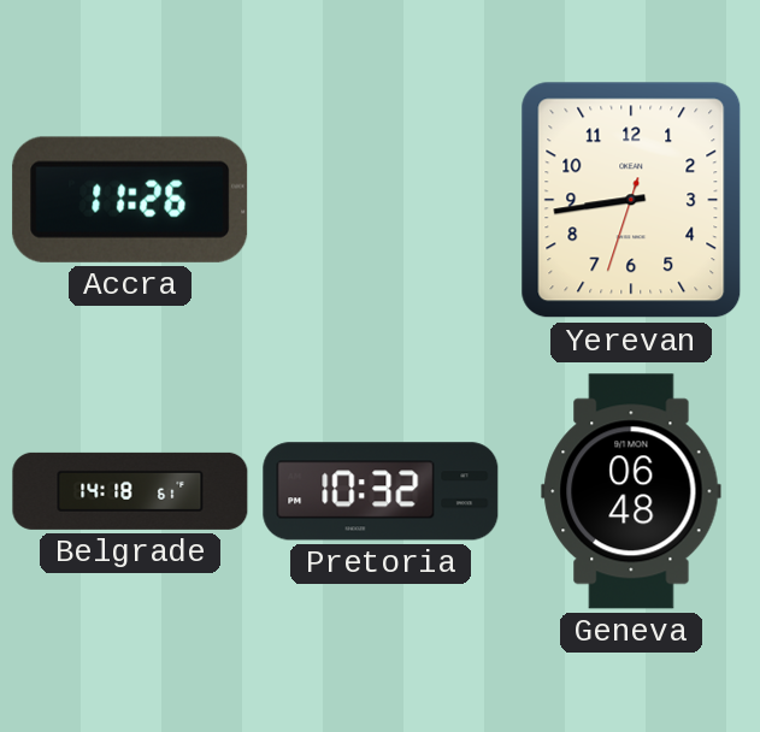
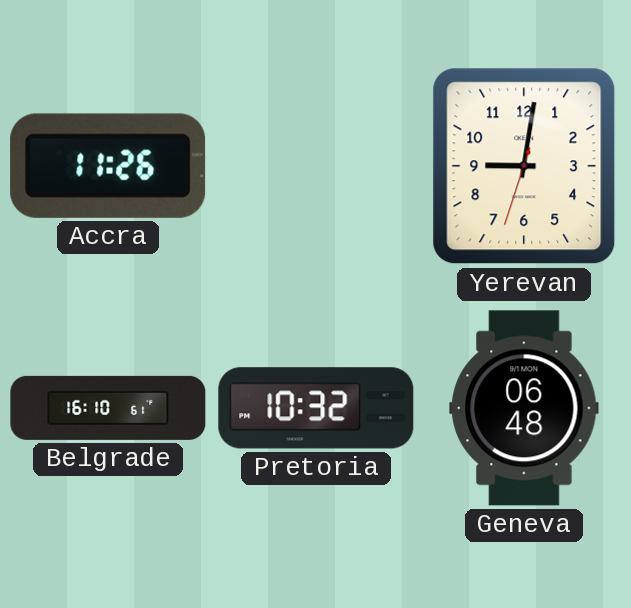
Yerevan: 8:43 -> 9:01 (524, 166)
Belgrade: 14:18 -> 16:10 (108, 408)
